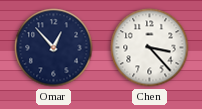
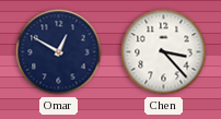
Omar: 12:53 -> 12:50 (59, 52)
